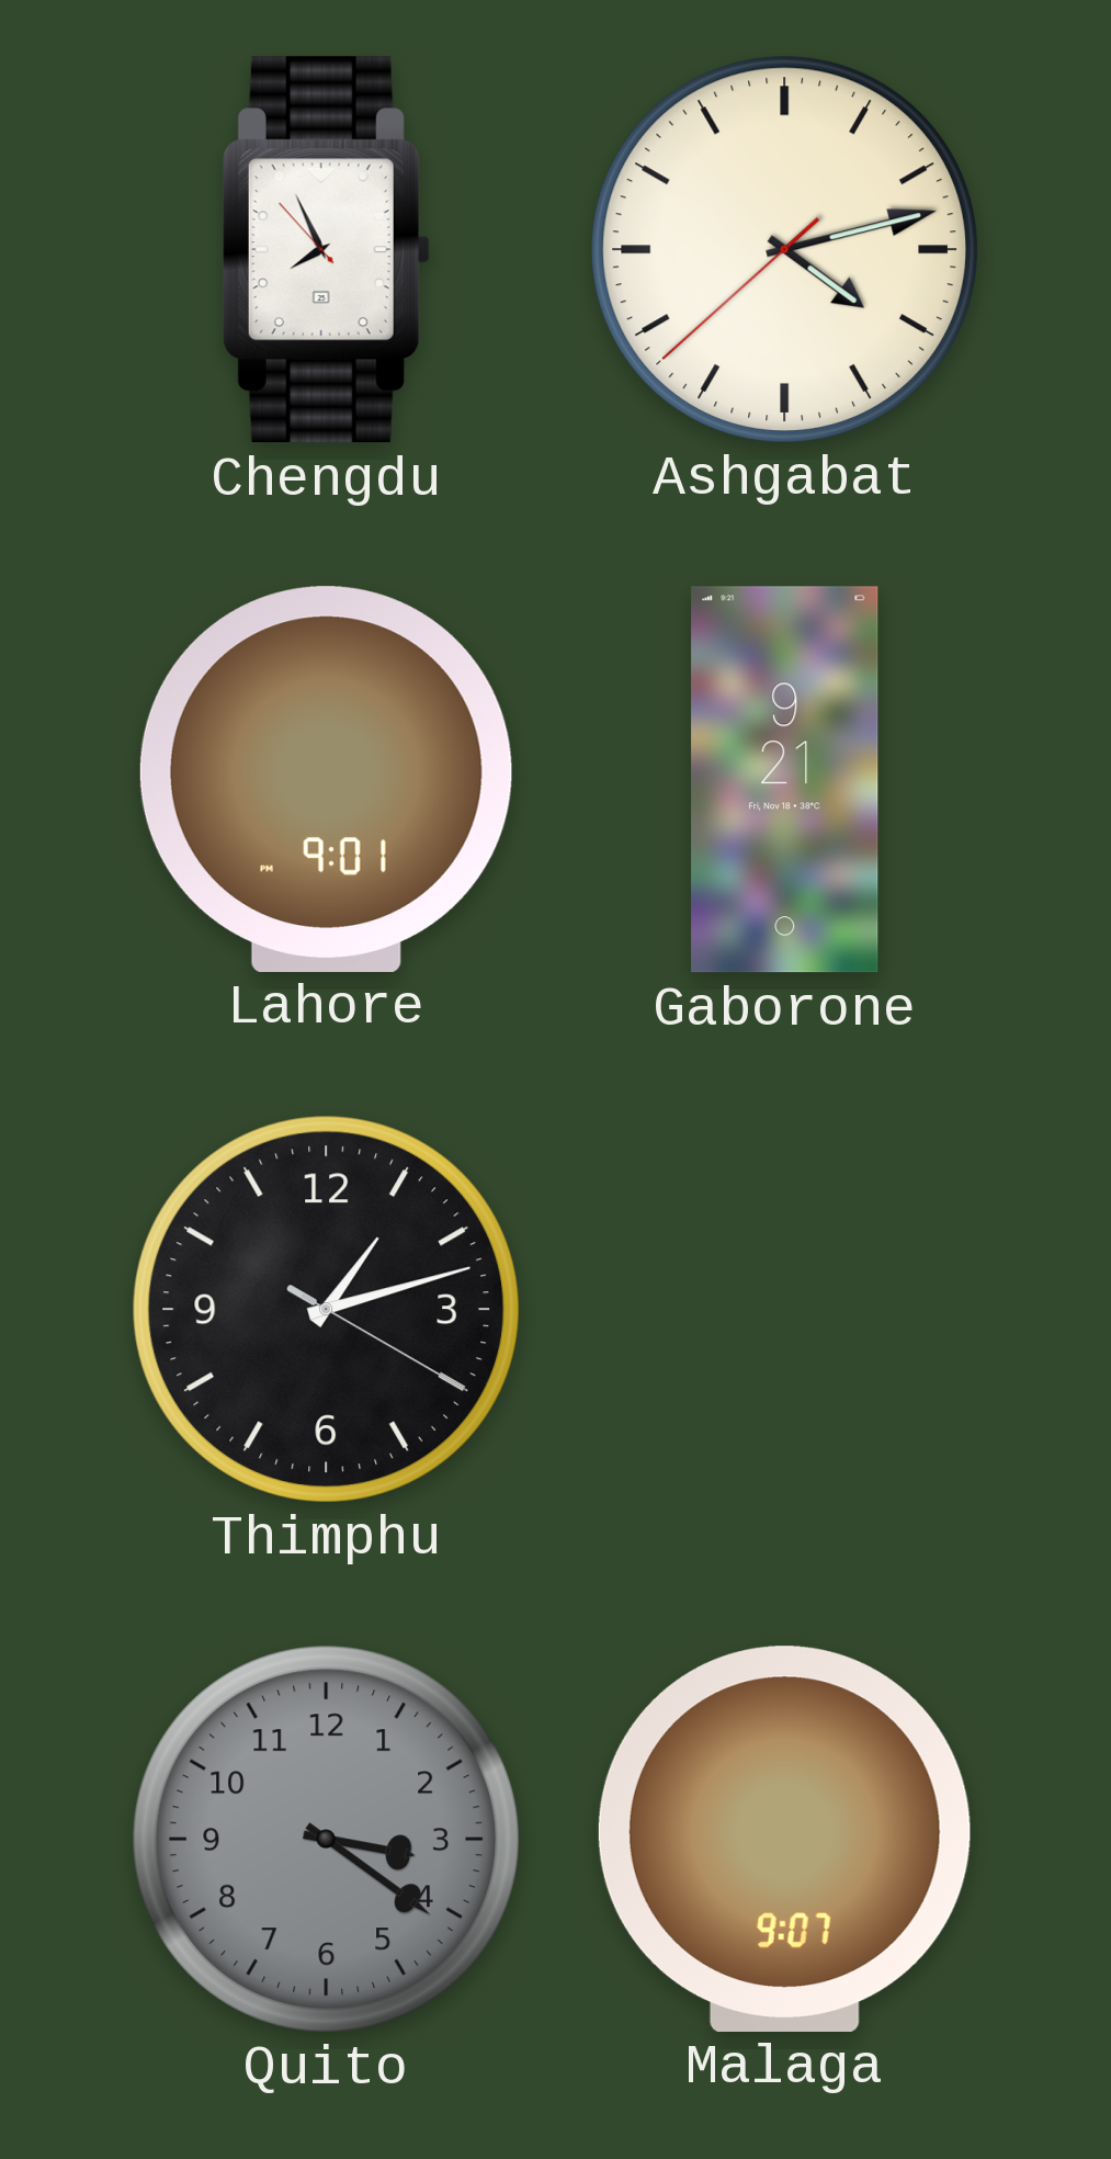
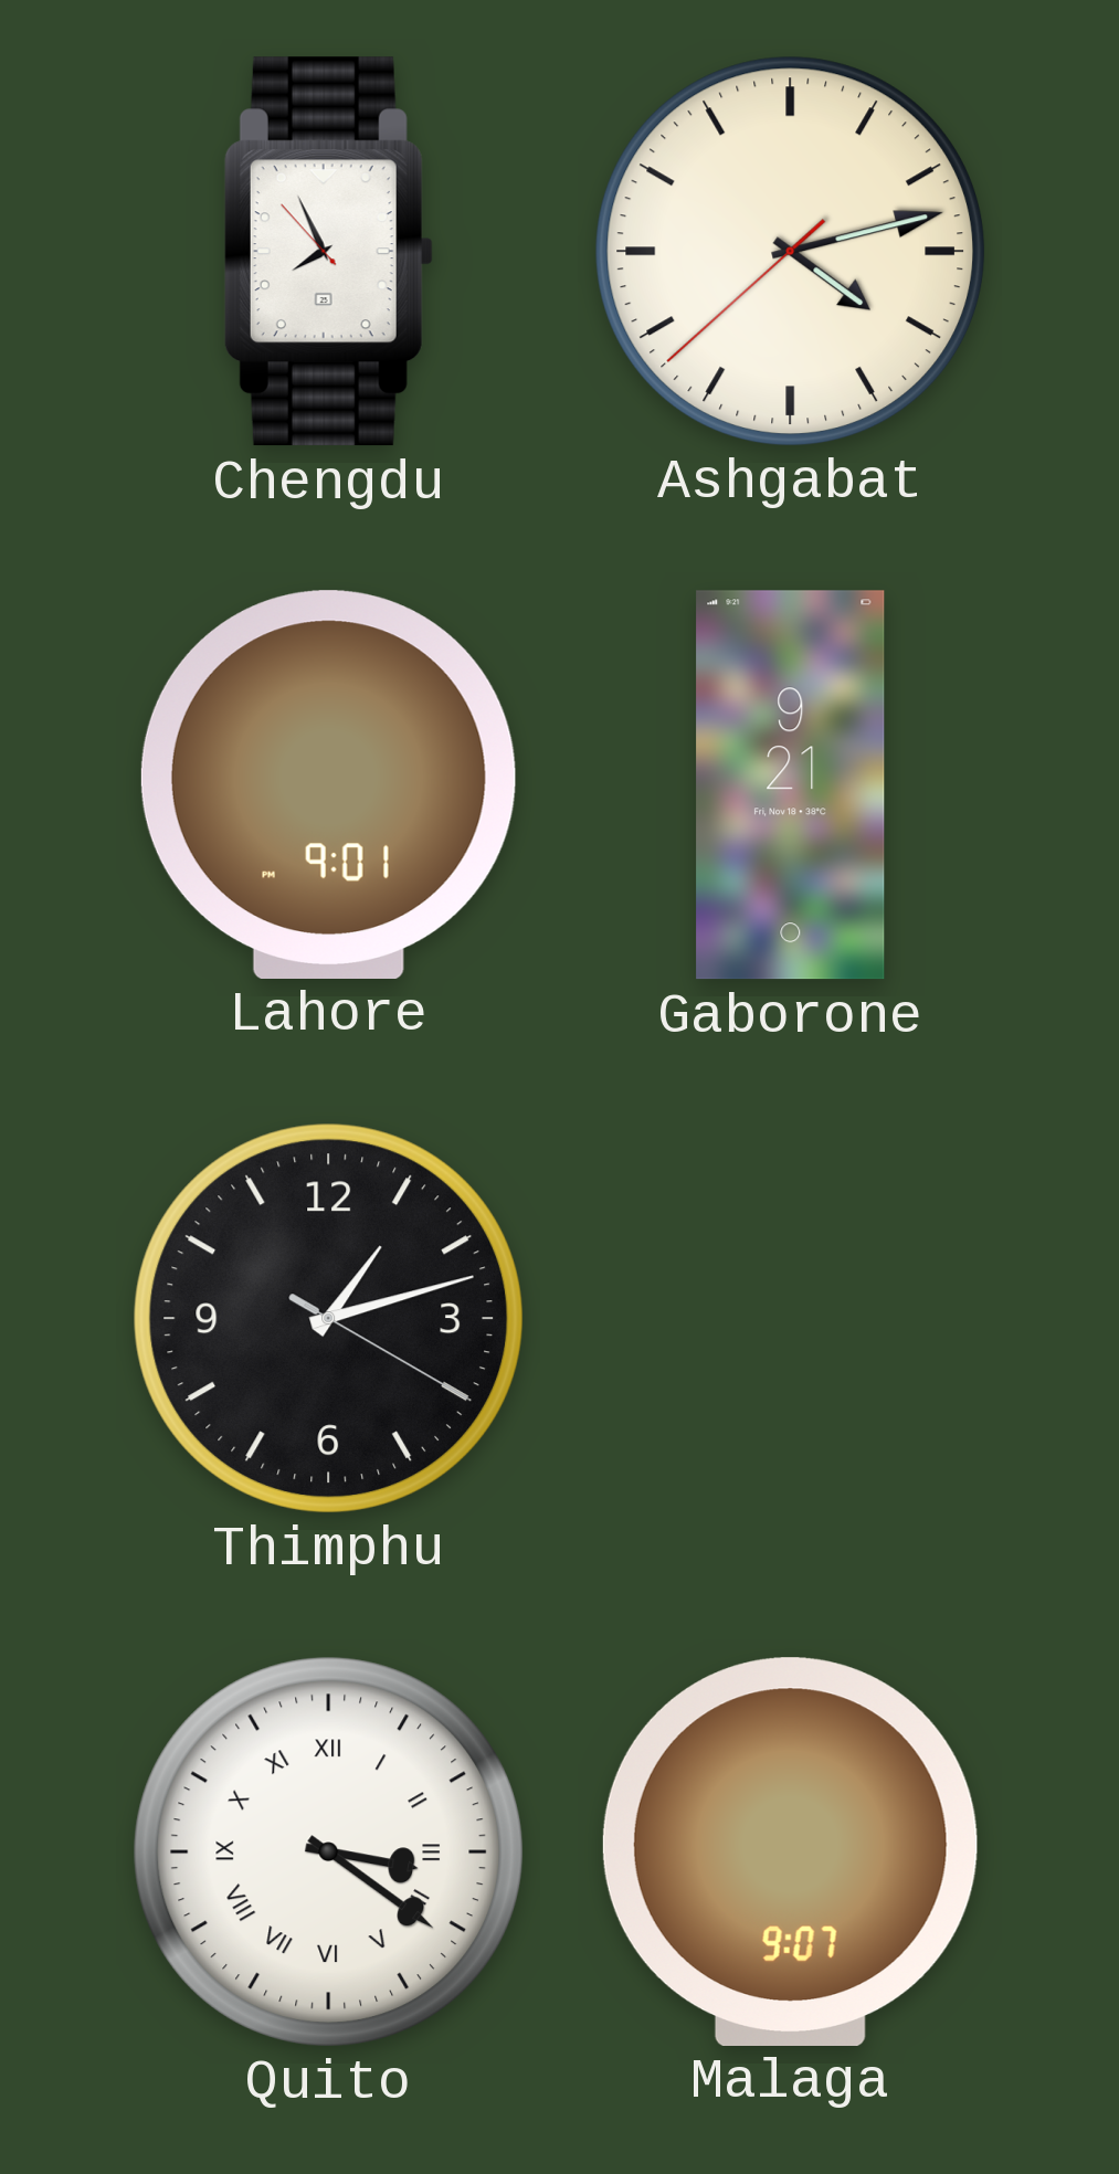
Quito dial: grey -> white (328, 1851)
Quito numerals: Arabic -> Roman (328, 1851)
